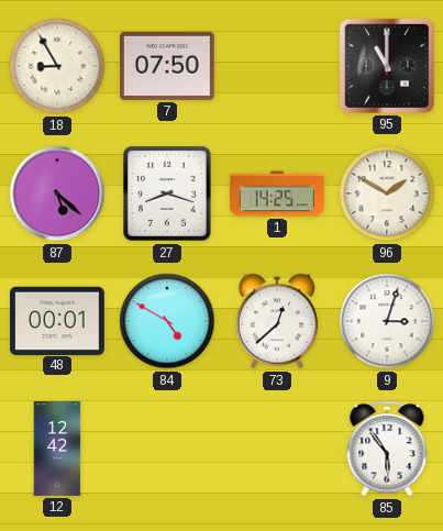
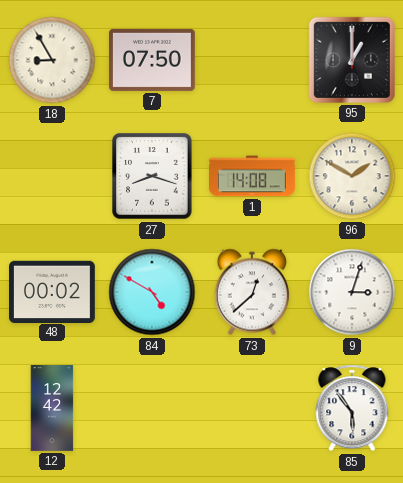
95: 11:00 -> 1:00 (352, 60)
87: 5:22 -> none (57, 193)
1: 14:25 -> 14:08 (253, 176)
48: 00:01 -> 00:02 (53, 291)
